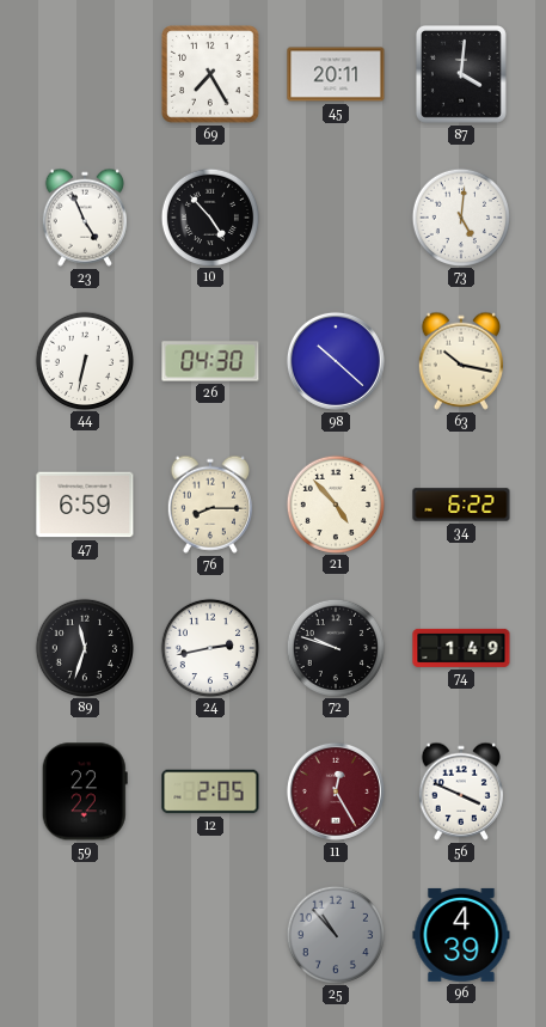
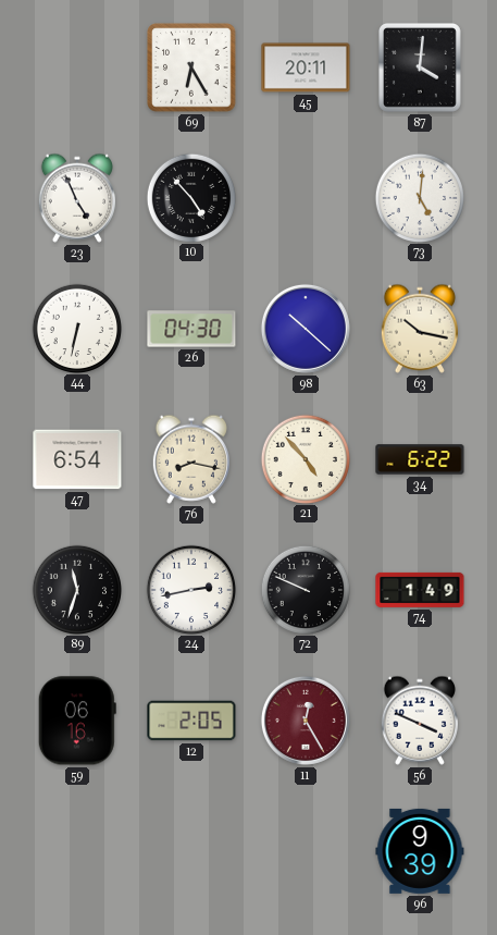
69: 7:25 -> 6:25 (191, 67)
47: 6:59 -> 6:54 (77, 459)
76: 8:15 -> 8:17 (191, 459)
72: 9:48 -> 9:49 (305, 589)
59: 22:22 -> 06:16 (77, 721)
25: 10:53 -> none (335, 934)
96: 4:39 -> 9:39 (420, 851)
